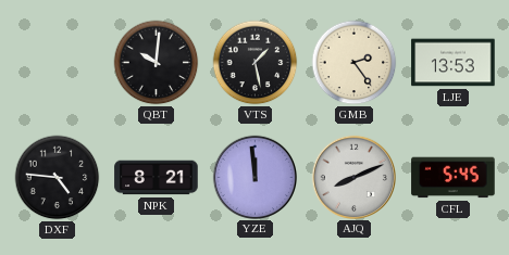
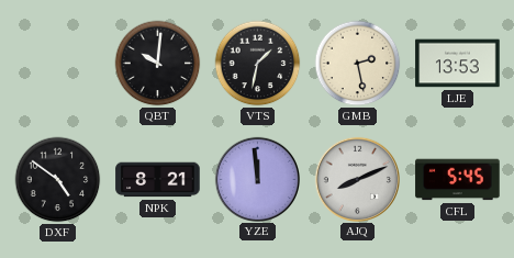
VTS: 1:28 -> 1:32 (258, 64)
GMB: 2:24 -> 2:28 (358, 64)
DXF: 4:46 -> 4:51 (58, 180)
